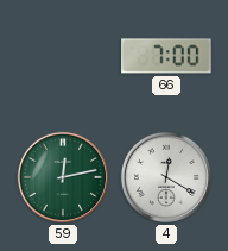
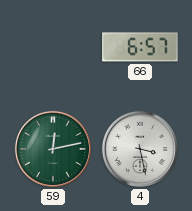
66: 7:00 -> 6:57 (140, 47)
4: 12:20 -> 3:28 (140, 149)
